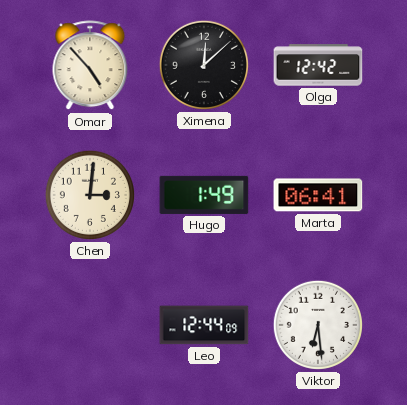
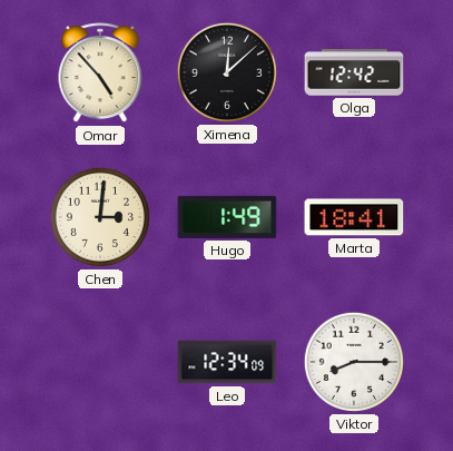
Marta: 06:41 -> 18:41 (354, 217)
Leo: 12:44 -> 12:34 (227, 362)
Viktor: 6:29 -> 8:15 (354, 362)
